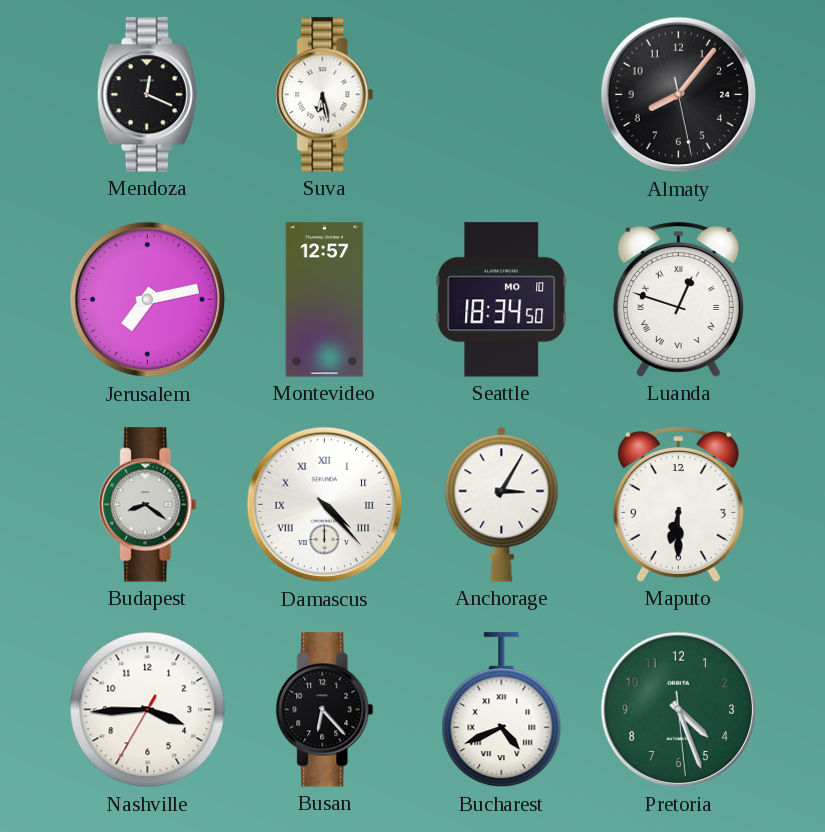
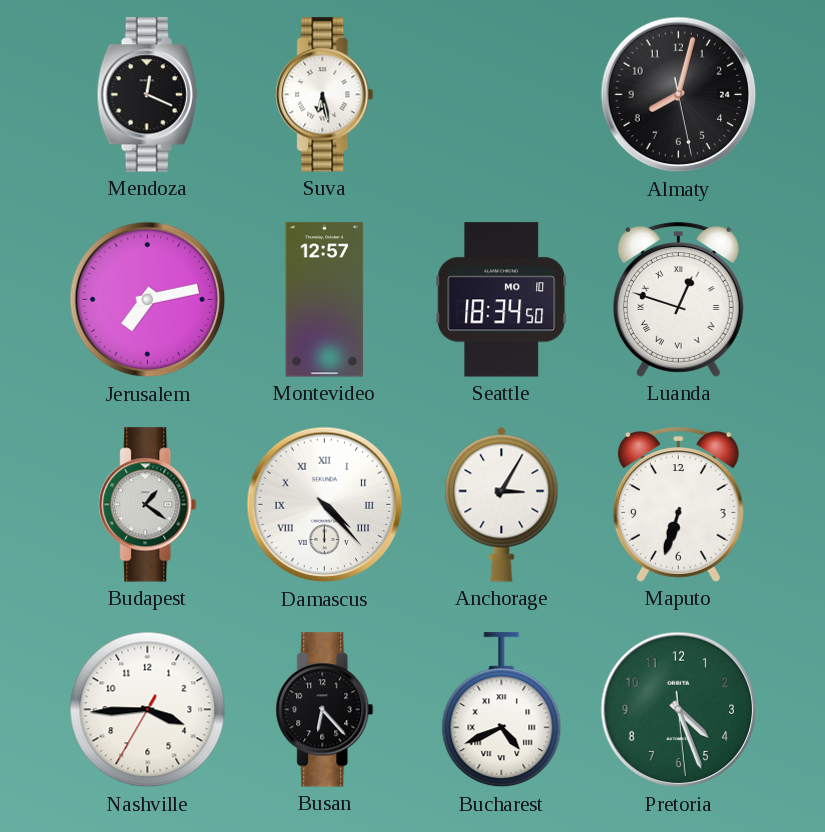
Almaty: 8:06 -> 8:02 (679, 95)
Budapest: 8:21 -> 1:21 (148, 505)
Maputo: 6:30 -> 6:33 (678, 505)
